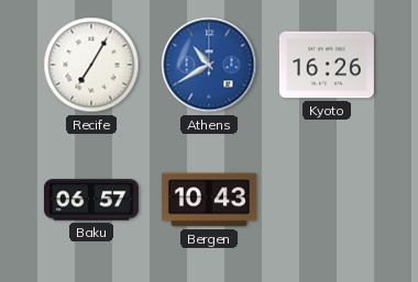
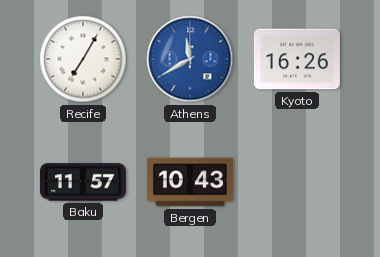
Athens: 10:40 -> 11:40 (190, 59)
Baku: 06:57 -> 11:57 (83, 182)
